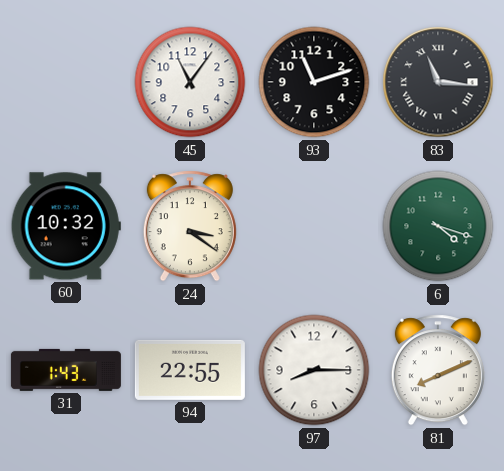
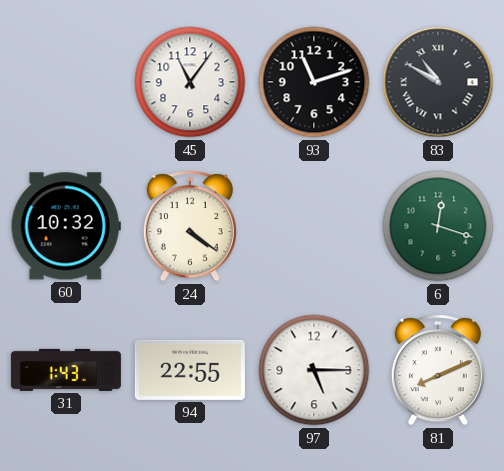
83: 11:16 -> 10:50 (438, 82)
24: 3:21 -> 4:21 (190, 226)
6: 4:18 -> 12:18 (438, 226)
97: 8:15 -> 5:15 (314, 370)
